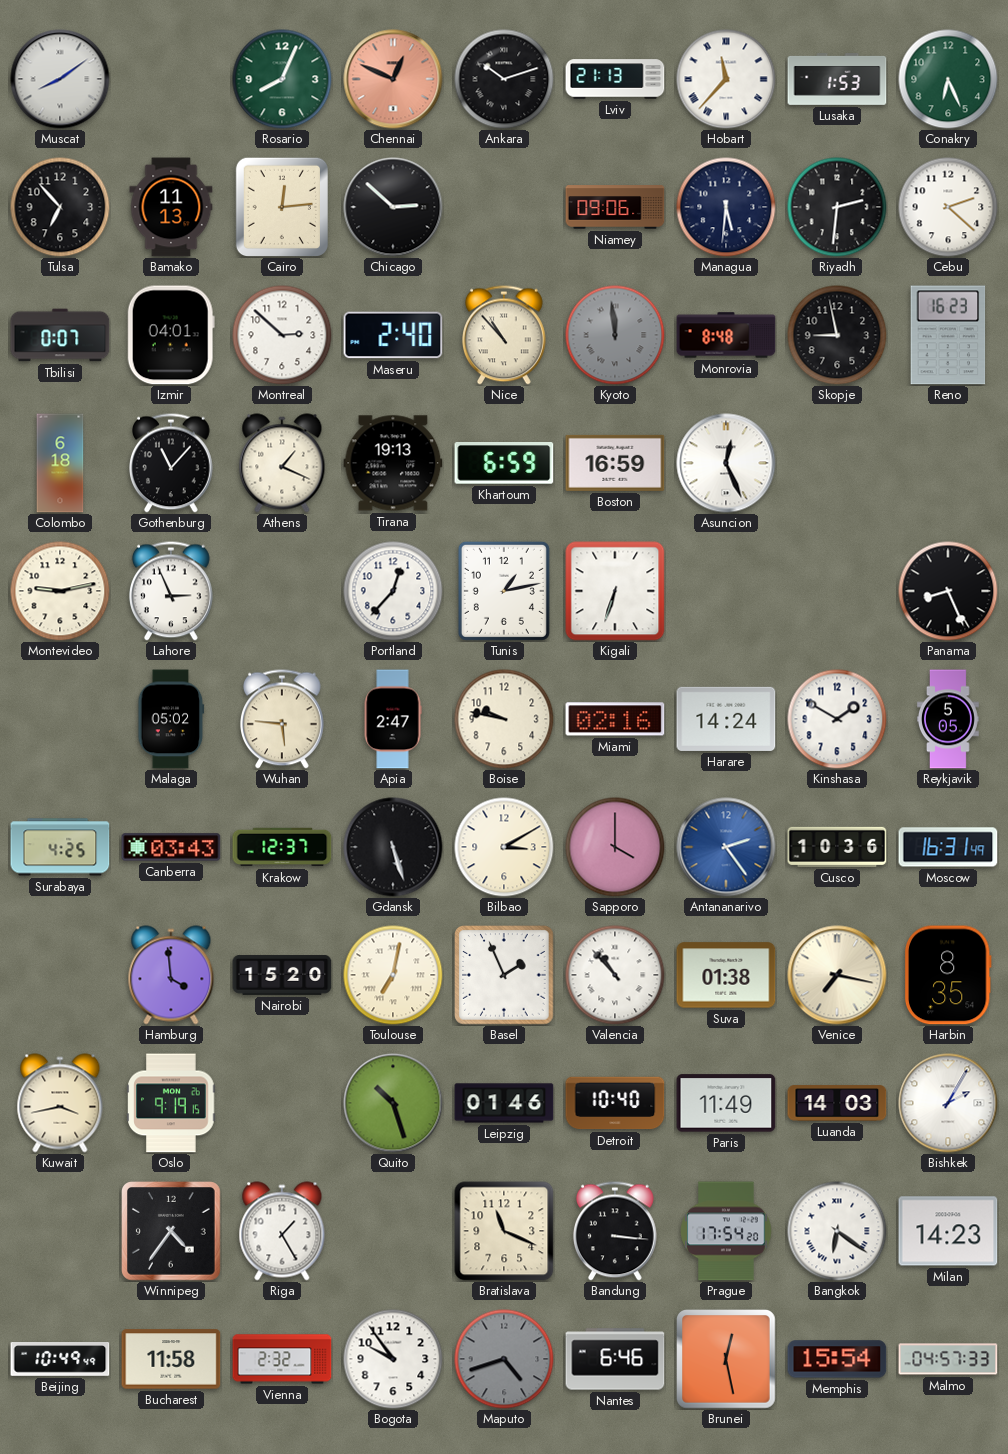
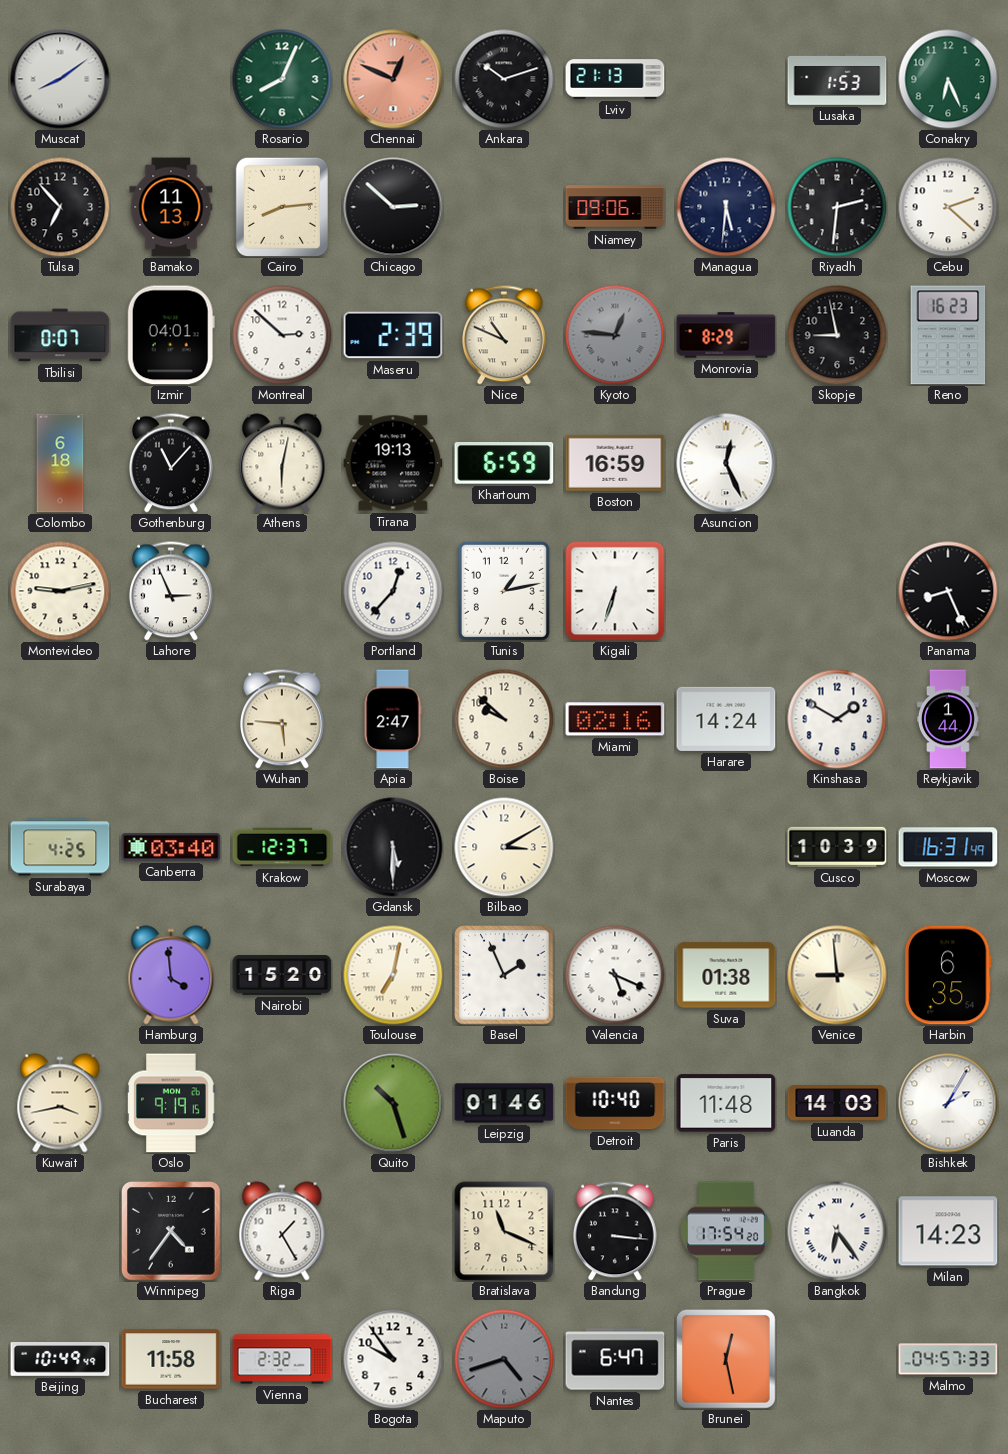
Hobart: 11:37 -> none (726, 79)
Cairo: 12:14 -> 8:14 (281, 206)
Maseru: 2:40 -> 2:39 (393, 335)
Nice: 10:53 -> 10:49 (505, 335)
Kyoto: 11:59 -> 12:46 (615, 335)
Monrovia: 8:48 -> 8:29 (726, 335)
Athens: 1:19 -> 6:02 (282, 463)
Malaga: 05:02 -> none (171, 719)
Boise: 9:47 -> 9:52 (504, 719)
Reykjavik: 5:05 -> 1:44 (949, 719)
Canberra: 03:43 -> 03:40 (171, 847)
Gdansk: 5:27 -> 5:30 (393, 847)
Sapporo: 4:00 -> none (615, 847)
Antananarivo: 2:24 -> none (726, 847)
Cusco: 10:36 -> 10:39 (837, 847)
Valencia: 10:53 -> 5:19 (615, 975)
Venice: 7:17 -> 8:59 (837, 975)
Harbin: 8:35 -> 6:35 (948, 975)
Paris: 11:49 -> 11:48 (726, 1103)
Bangkok: 6:21 -> 6:24 (837, 1231)
Nantes: 6:46 -> 6:47 (615, 1359)
Memphis: 15:54 -> none (837, 1359)
